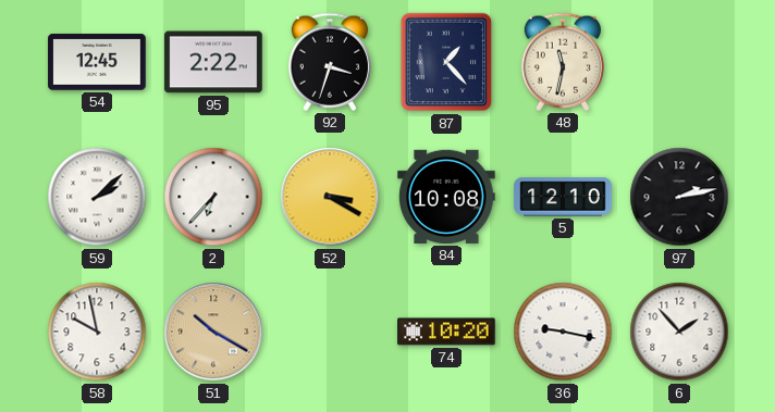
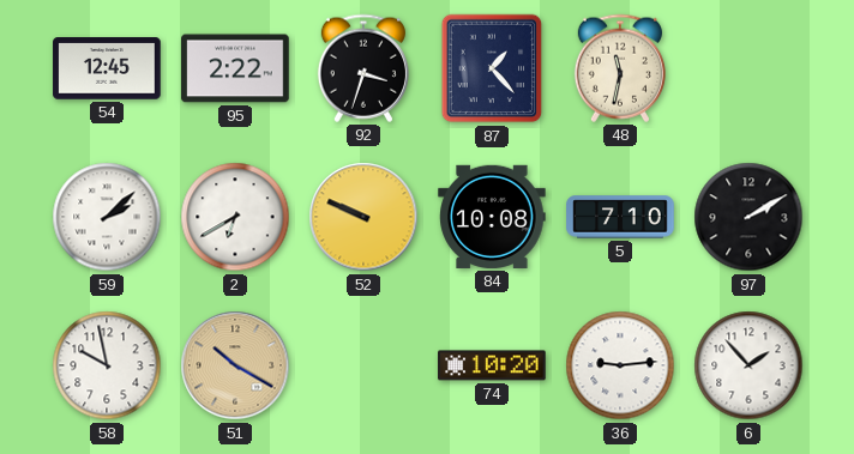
2: 6:37 -> 6:40 (235, 217)
52: 3:20 -> 9:49 (363, 217)
5: 12:10 -> 7:10 (620, 217)
97: 2:13 -> 2:10 (748, 217)
36: 9:17 -> 9:14 (620, 365)
